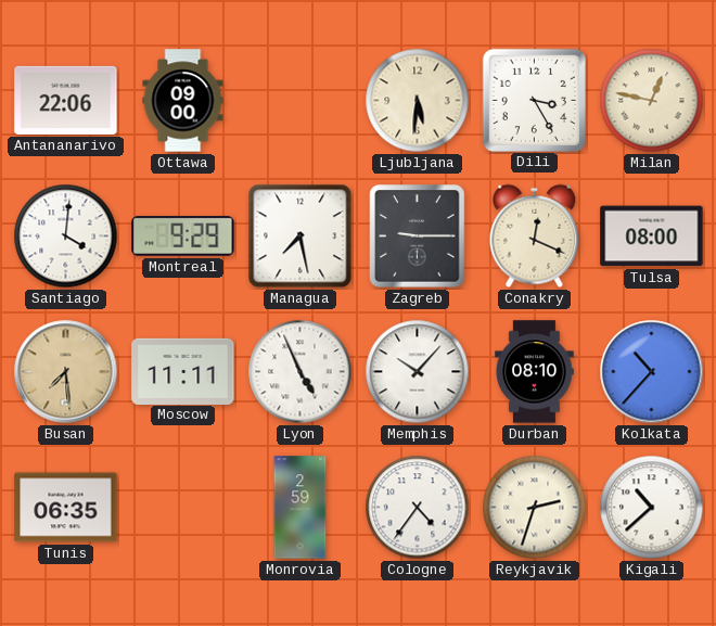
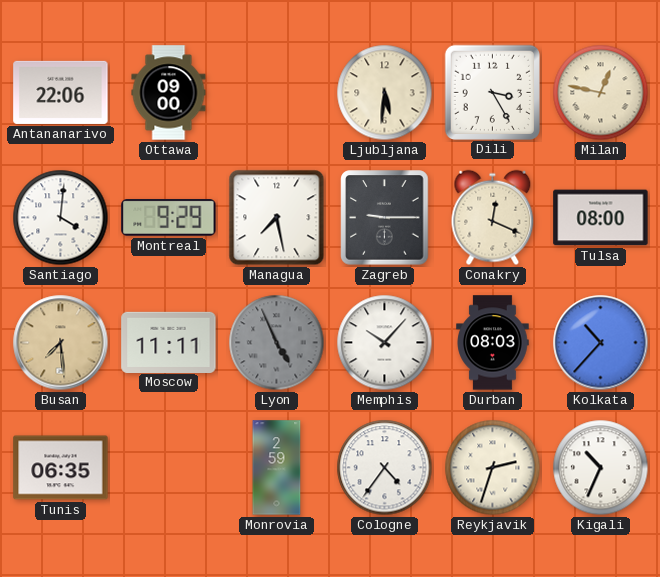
Lyon dial: white -> grey (277, 343)
Durban: 08:10 -> 08:03 (493, 343)
Kigali: 10:38 -> 10:34 (601, 468)
